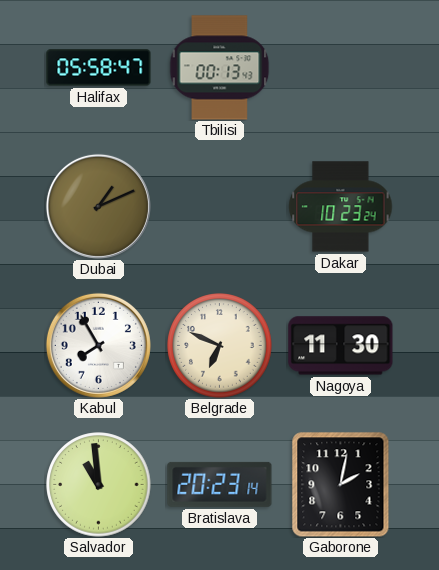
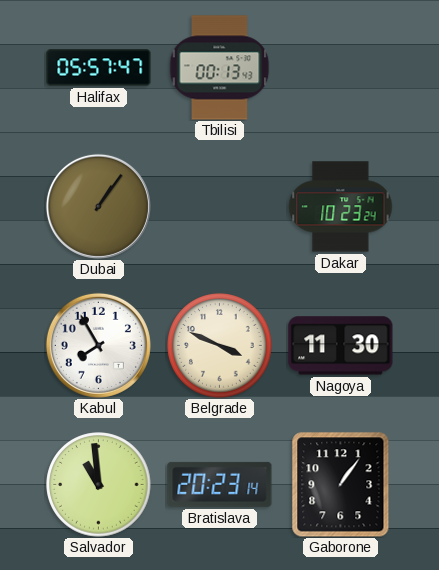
Halifax: 05:58 -> 05:57 (99, 68)
Dubai: 1:11 -> 1:06 (98, 206)
Belgrade: 6:49 -> 3:49 (220, 346)
Gaborone: 2:02 -> 1:06 (341, 485)
